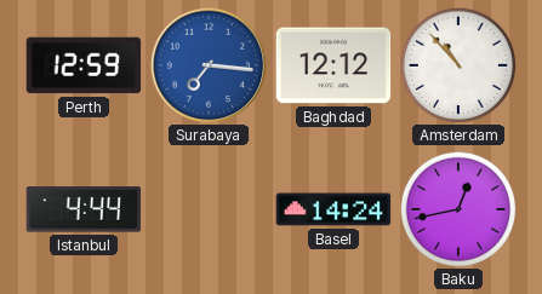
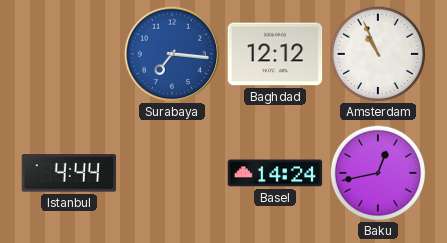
Perth: 12:59 -> none (84, 65)
Amsterdam: 10:53 -> 10:56 (378, 54)
